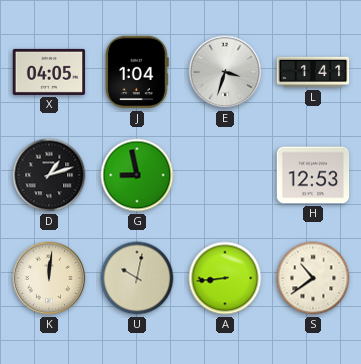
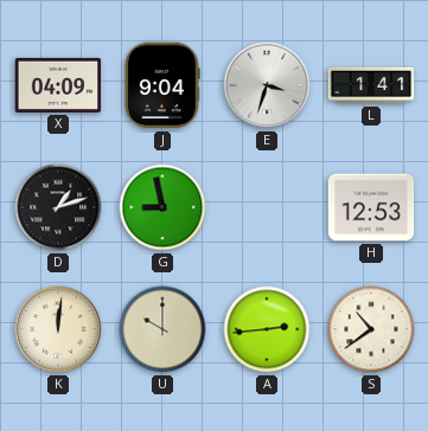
X: 04:05 -> 04:09 (58, 85)
J: 1:04 -> 9:04 (162, 85)
U: 10:02 -> 10:00 (162, 329)
A: 8:44 -> 2:44 (267, 329)
